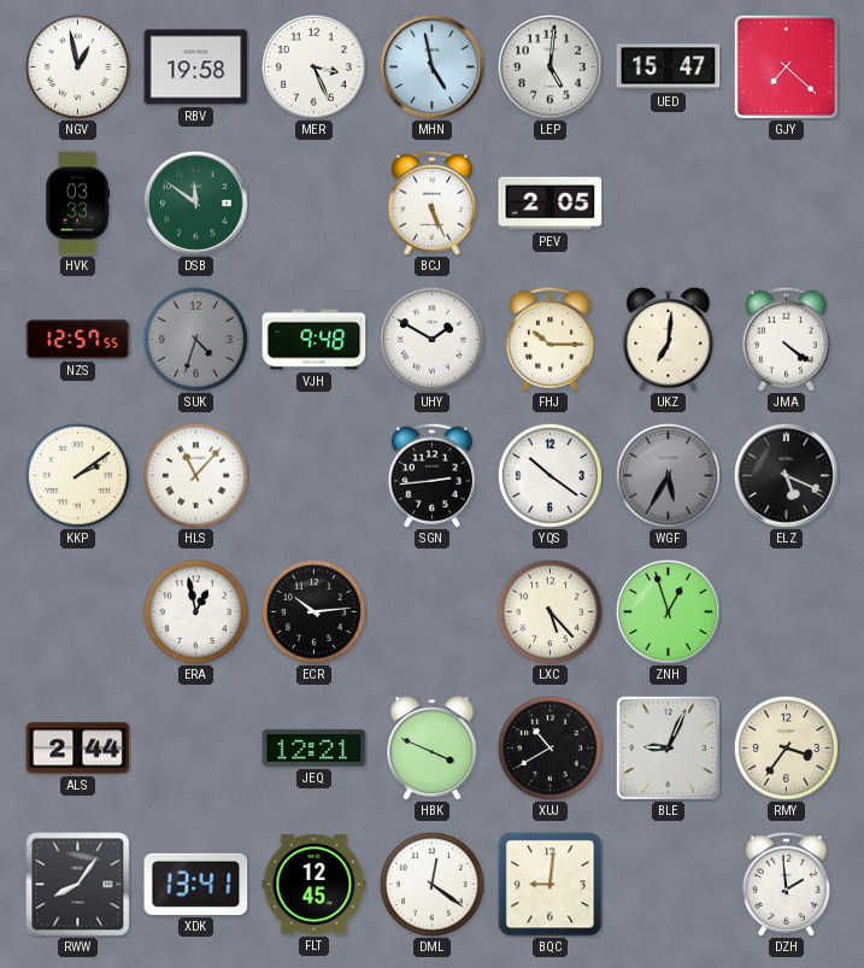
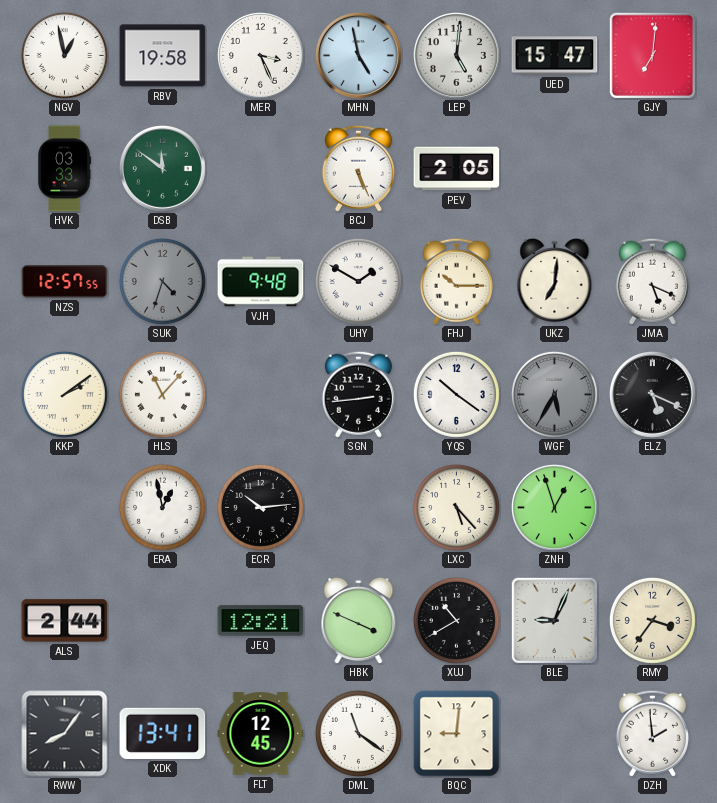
GJY: 7:22 -> 7:01 (652, 55)
JMA: 4:21 -> 5:19 (652, 281)
DML: 12:21 -> 11:21 (358, 733)
